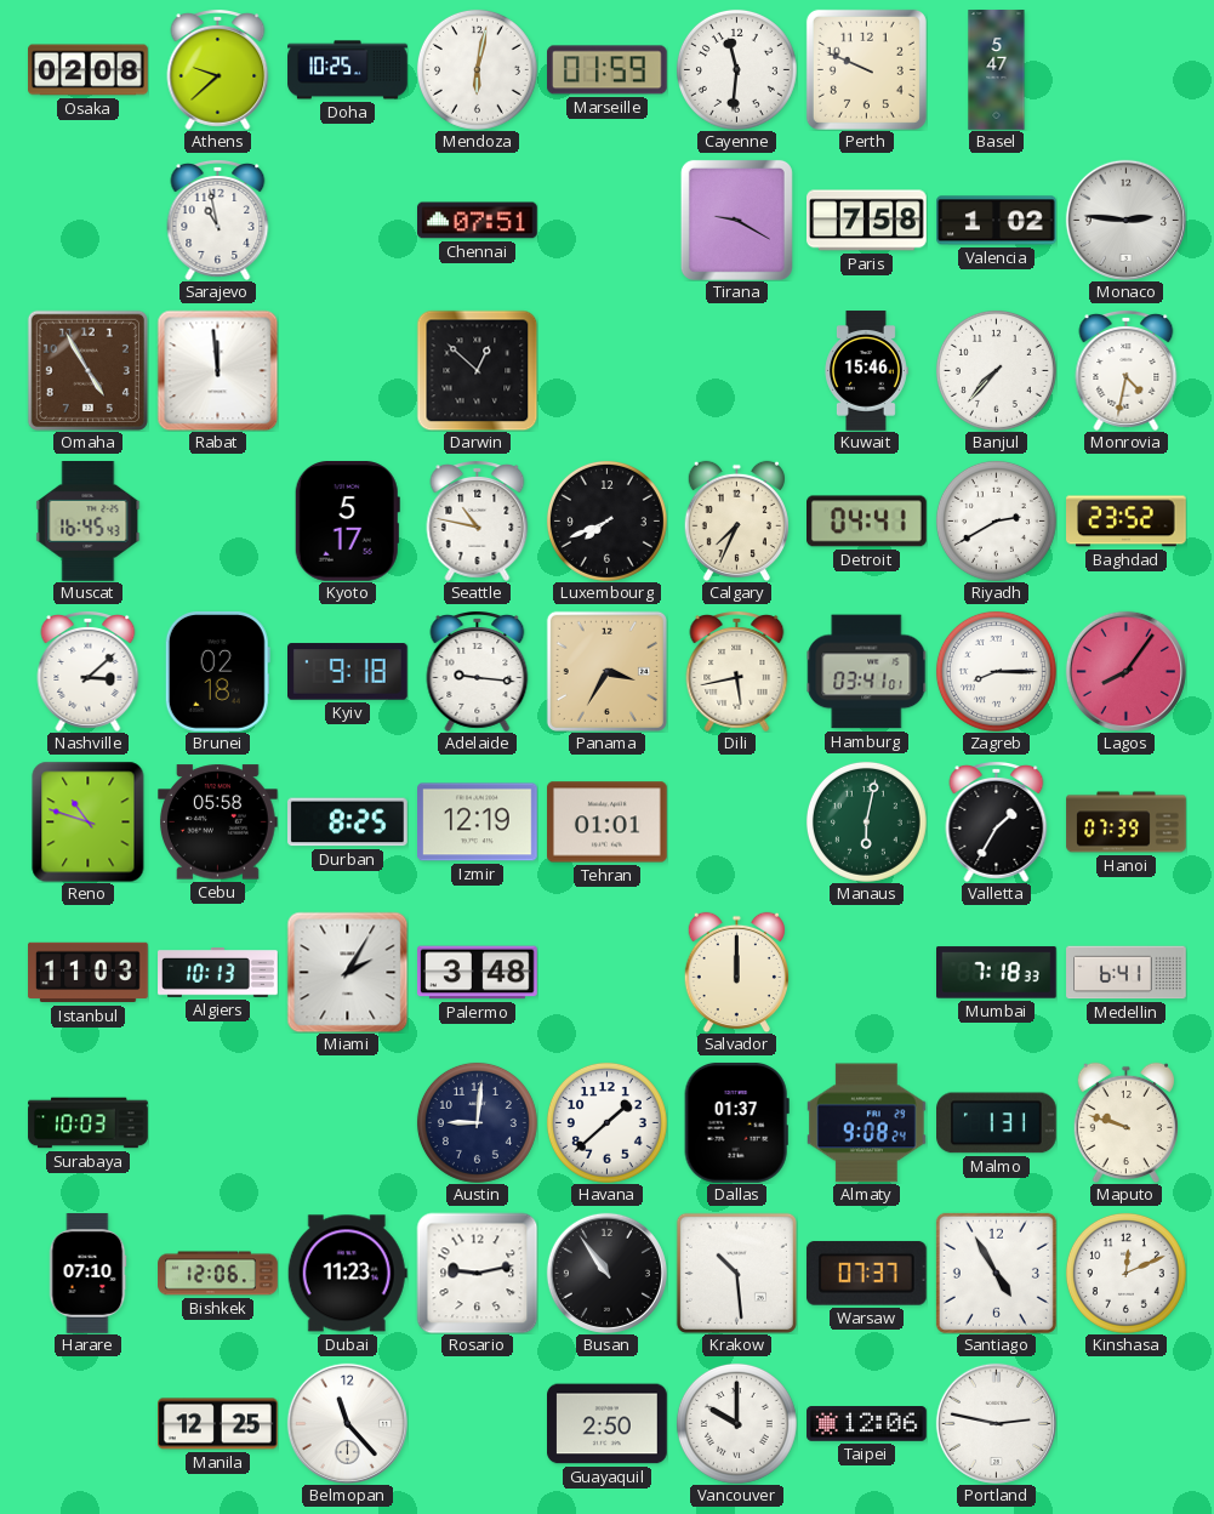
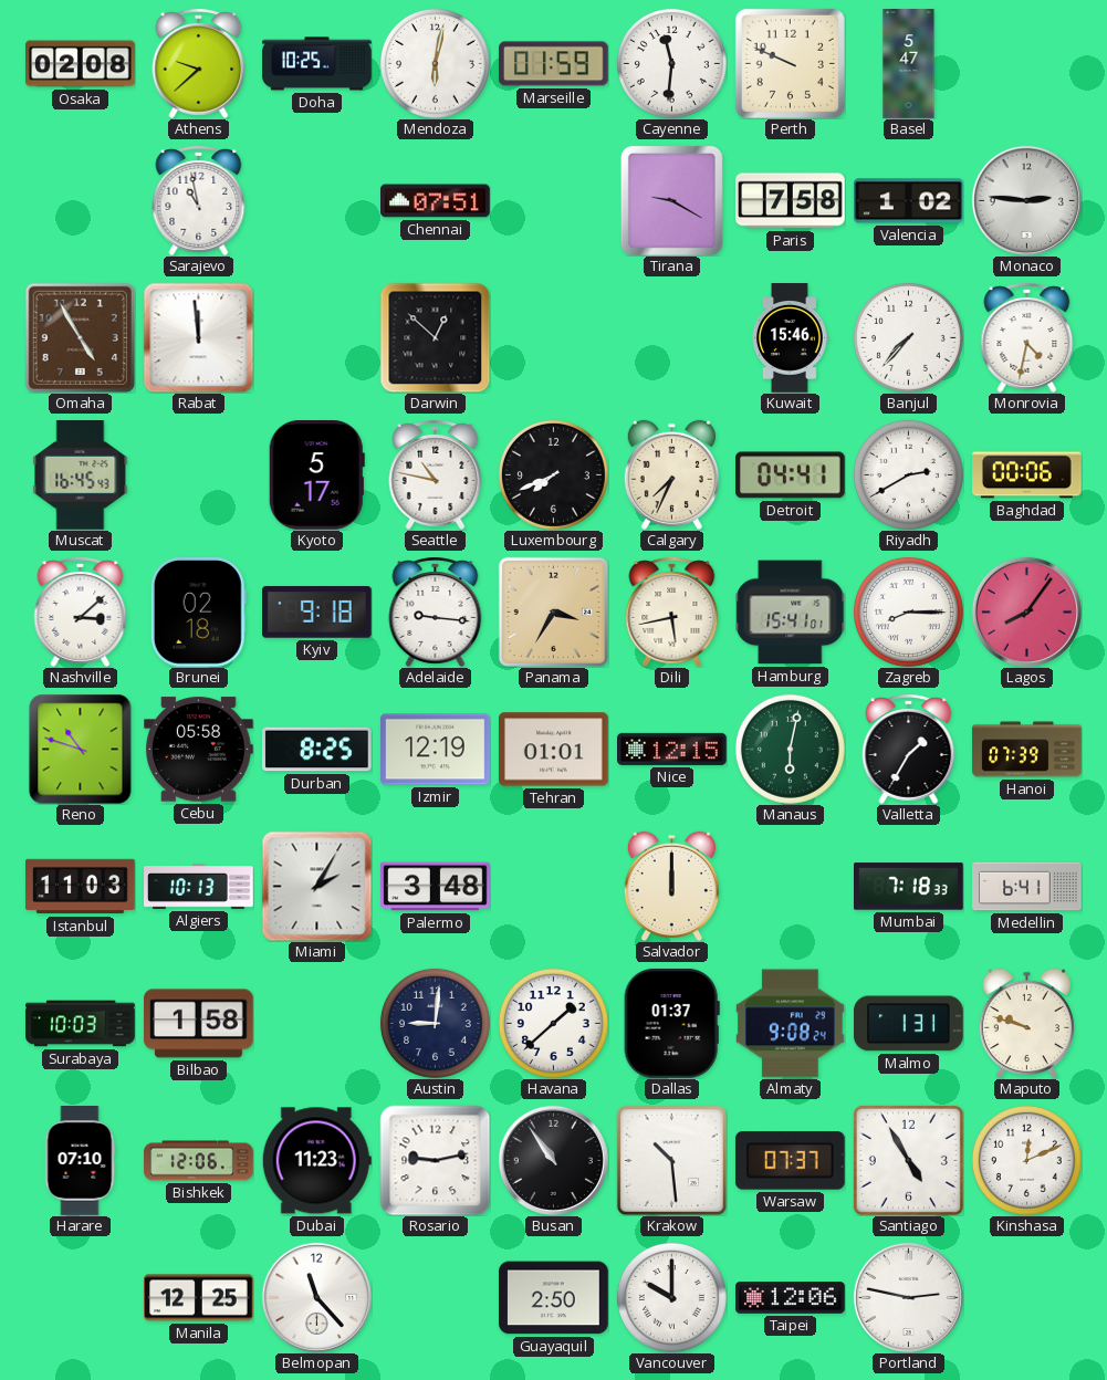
Baghdad: 23:52 -> 00:06 (1027, 475)
Hamburg: 03:41 -> 15:41 (790, 613)
Nice: none -> 12:15 (672, 749)
Bilbao: none -> 1:58 (199, 1024)
